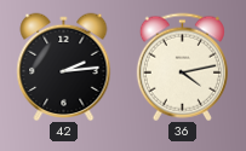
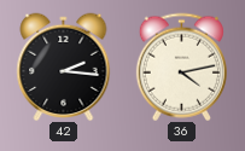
42: 2:14 -> 2:16 (64, 66)
